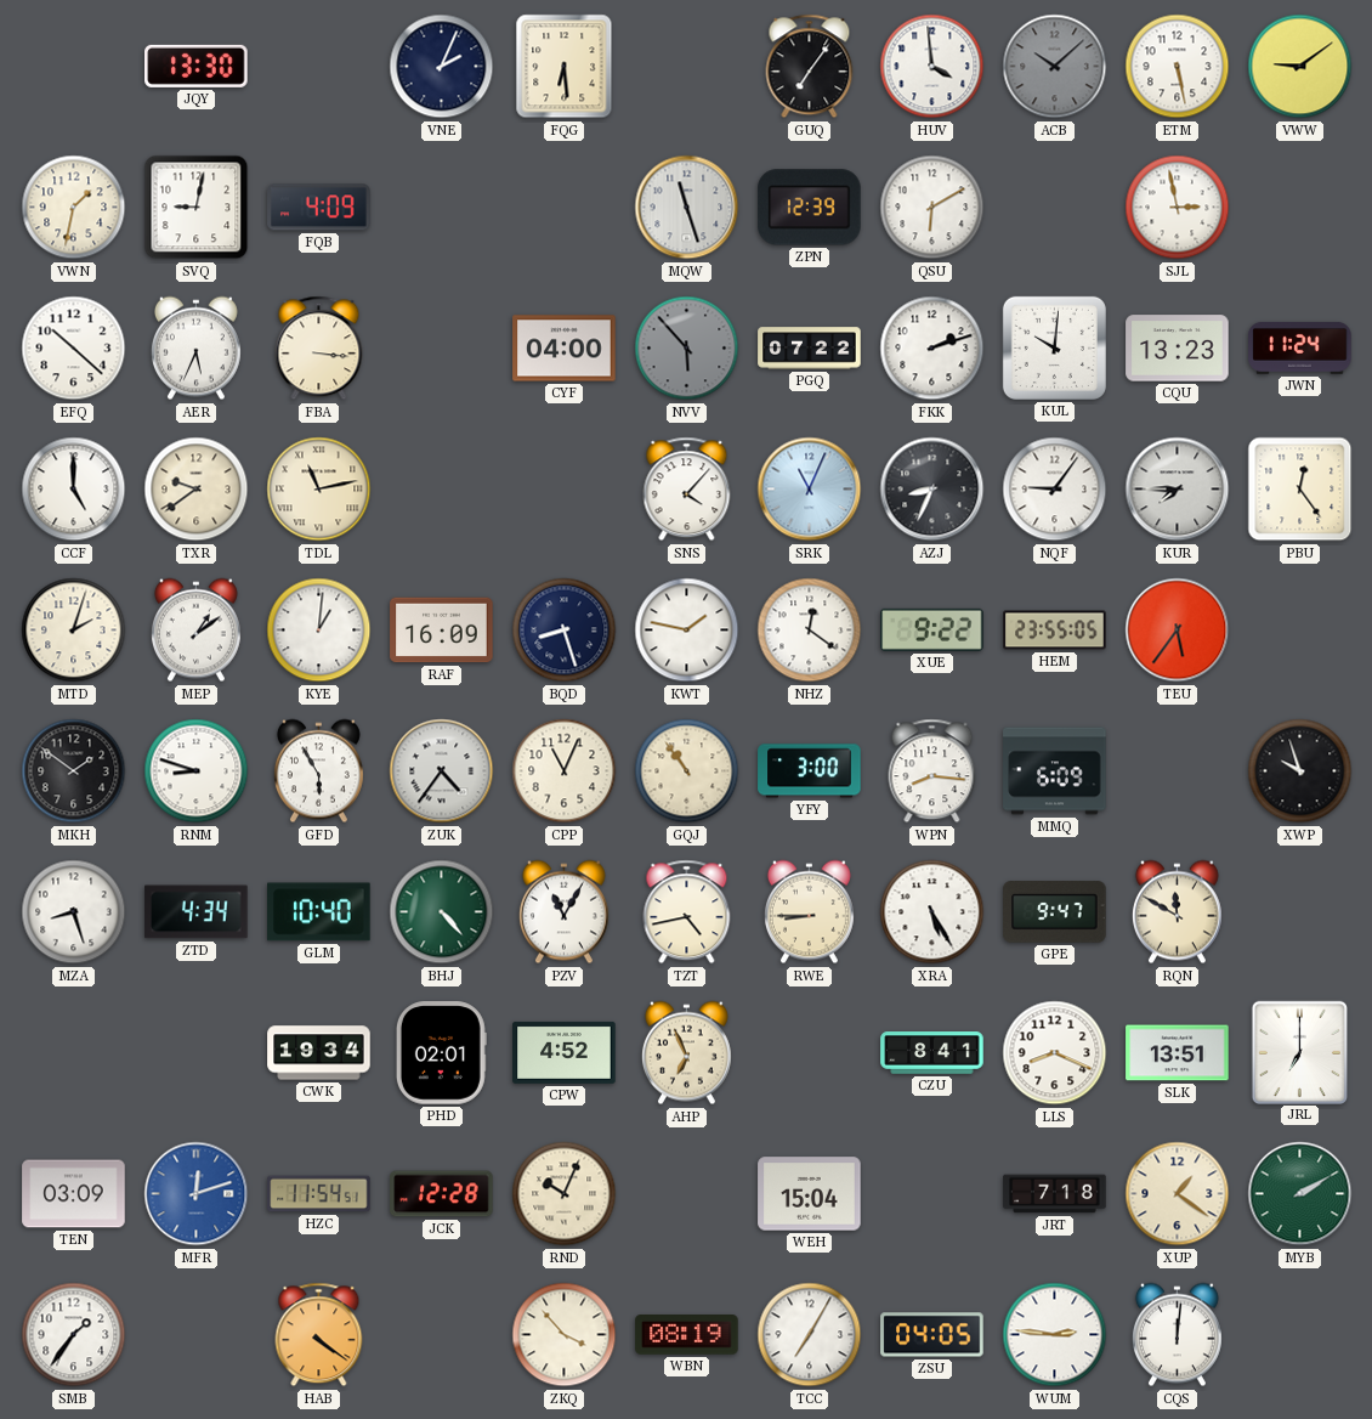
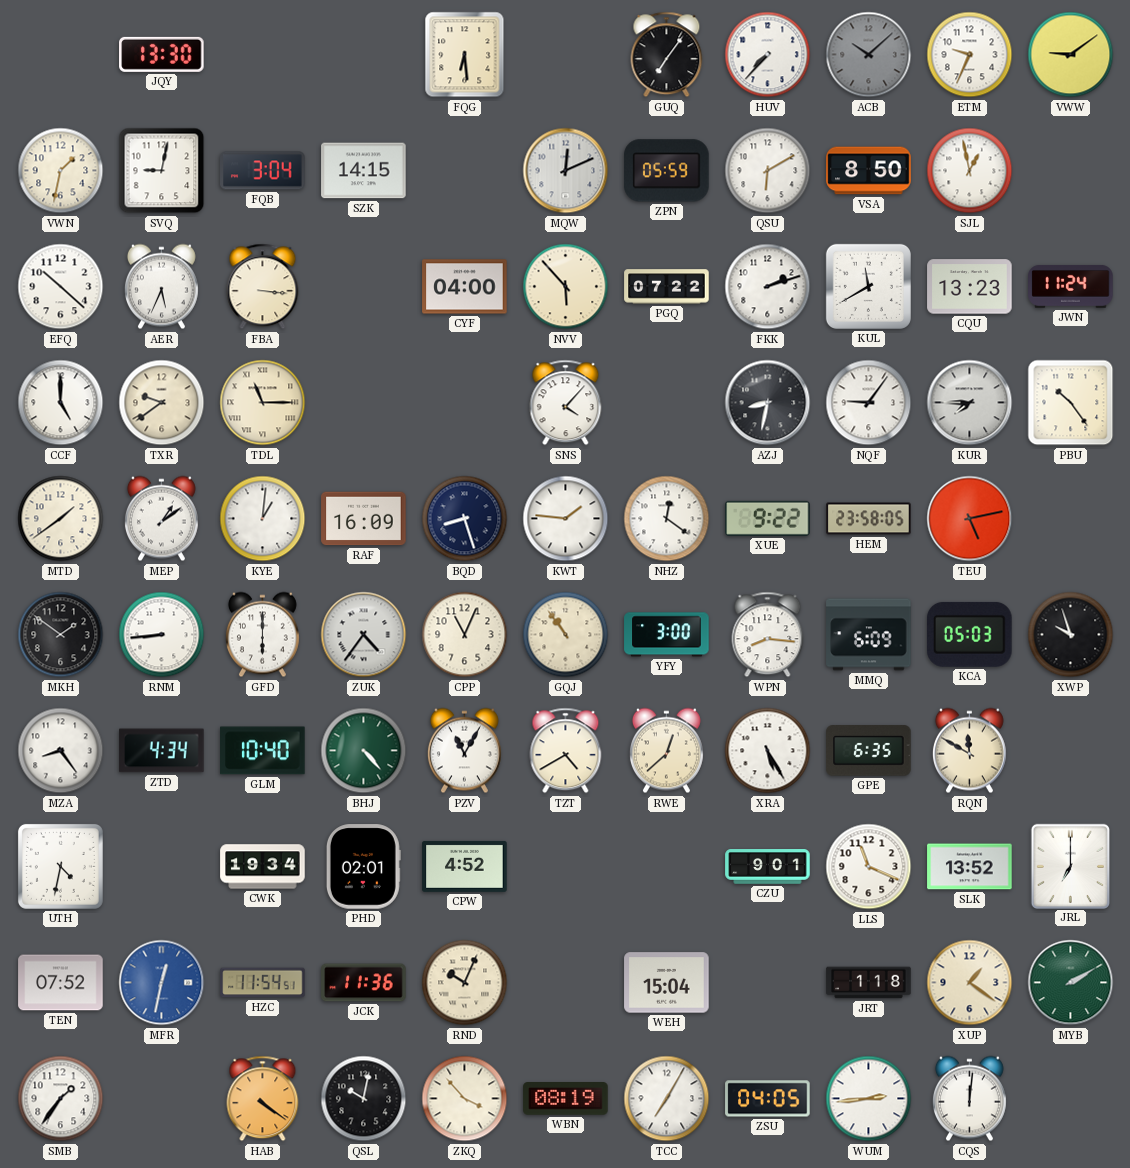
VNE: 2:04 -> none (442, 67)
HUV: 3:59 -> 7:37 (768, 55)
ETM: 5:28 -> 9:34 (970, 55)
FQB: 4:09 -> 3:04 (263, 171)
SZK: none -> 14:15 (364, 171)
MQW: 11:27 -> 12:11 (566, 171)
ZPN: 12:39 -> 05:59 (667, 171)
VSA: none -> 8:50 (869, 171)
SJL: 2:58 -> 12:58 (970, 171)
NVV dial: grey -> cream (566, 287)
KUL: 10:01 -> 11:40 (868, 286)
TDL: 11:13 -> 11:15 (263, 403)
SRK: 11:04 -> none (810, 490)
AZJ: 8:34 -> 8:32 (768, 403)
PBU: 12:24 -> 10:24 (1071, 403)
MTD: 2:03 -> 1:39 (61, 519)
KWT: 1:47 -> 1:46 (566, 519)
HEM: 23:55 -> 23:58 (869, 519)
TEU: 5:36 -> 5:13 (970, 519)
RNM: 8:48 -> 8:44 (162, 635)
GFD: 5:55 -> 6:00 (262, 635)
KCA: none -> 05:03 (970, 634)
MZA: 8:27 -> 8:24 (61, 751)
TZT: 4:43 -> 4:40 (566, 751)
RWE: 8:45 -> 12:38 (666, 751)
GPE: 9:47 -> 6:35 (869, 751)
UTH: none -> 4:32 (60, 866)
AHP: 6:56 -> none (686, 1053)
CZU: 8:41 -> 9:01 (768, 867)
LLS: 8:19 -> 11:19 (869, 867)
SLK: 13:51 -> 13:52 (970, 867)
TEN: 03:09 -> 07:52 (61, 983)
MFR: 12:12 -> 12:32 (162, 983)
JCK: 12:28 -> 11:36 (364, 983)
JRT: 7:18 -> 1:18 (869, 983)
QSL: none -> 10:02 (364, 1099)
WUM: 2:46 -> 2:44 (869, 1099)
